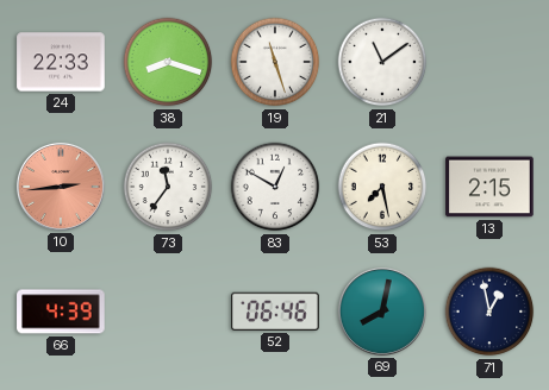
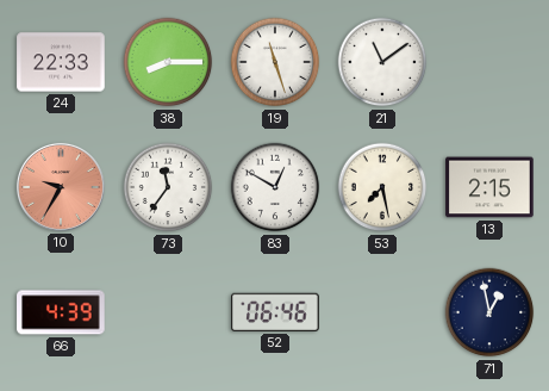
38: 8:18 -> 8:15 (168, 62)
10: 2:44 -> 9:35 (61, 187)
69: 8:02 -> none (382, 312)
